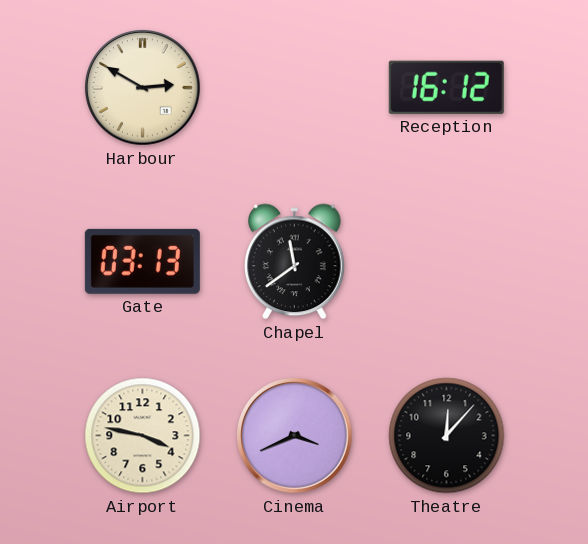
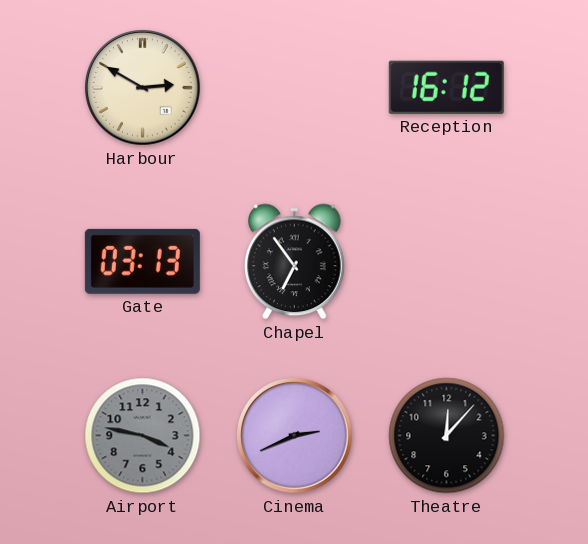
Chapel: 11:39 -> 6:54 (295, 262)
Airport dial: cream -> grey (143, 436)
Cinema: 3:41 -> 2:41 (295, 436)
